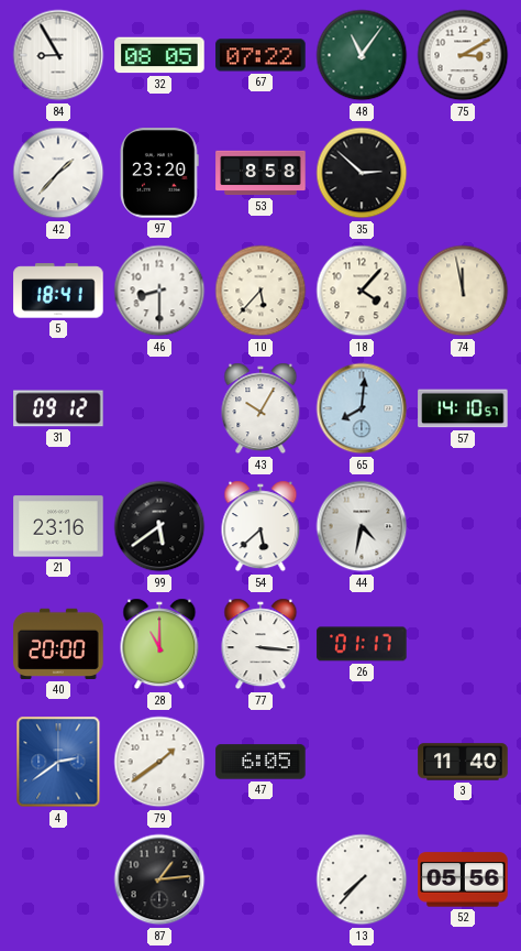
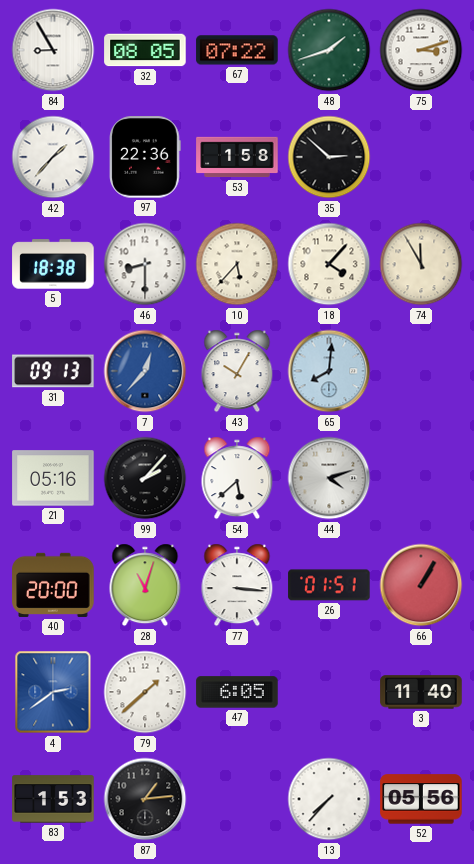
48: 11:06 -> 1:42 (329, 50)
75: 3:10 -> 3:12 (421, 50)
97: 23:20 -> 22:36 (145, 157)
53: 8:58 -> 1:58 (237, 157)
5: 18:41 -> 18:38 (53, 264)
74: 11:58 -> 11:55 (421, 264)
31: 09:12 -> 09:13 (53, 371)
7: none -> 12:37 (145, 371)
57: 14:10 -> none (463, 408)
21: 23:16 -> 05:16 (53, 478)
99: 5:39 -> 2:07 (145, 478)
44: 4:32 -> 4:12 (329, 478)
28: 11:00 -> 11:03 (145, 585)
26: 01:17 -> 01:51 (329, 585)
66: none -> 1:05 (421, 585)
79: 1:39 -> 1:38 (145, 692)
83: none -> 1:53 (53, 799)
